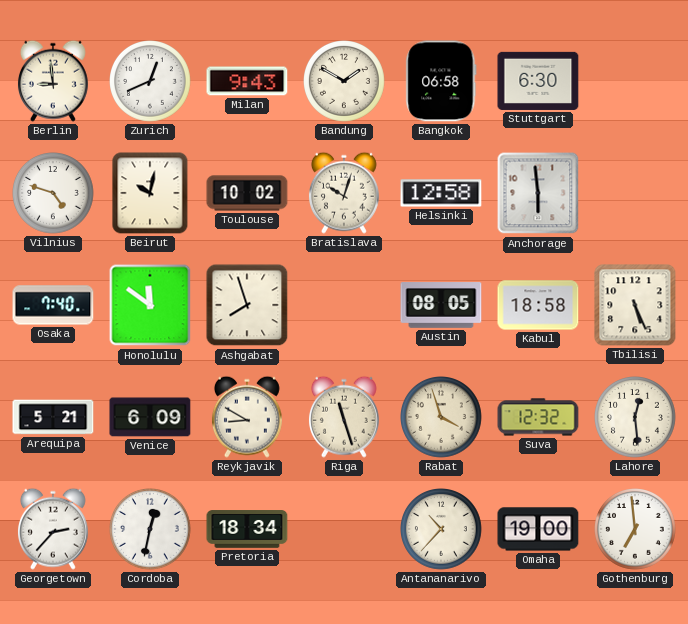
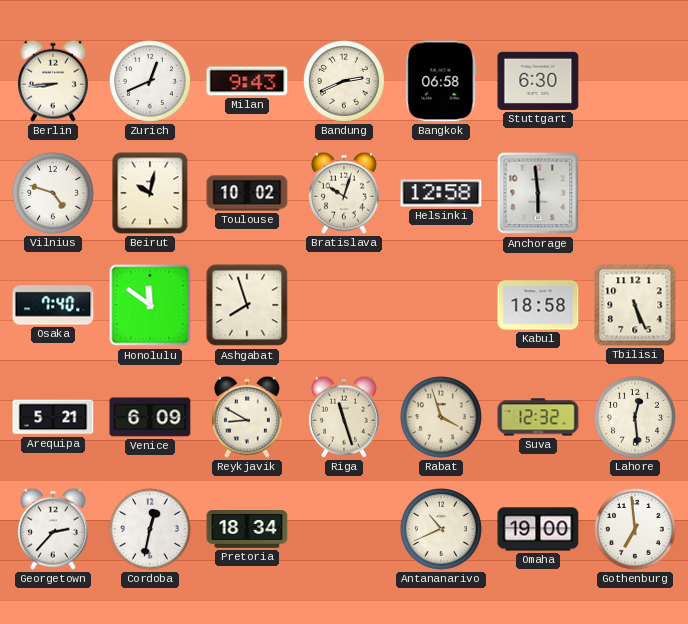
Berlin: 8:59 -> 8:44 (53, 81)
Bandung: 1:50 -> 2:41 (345, 82)
Austin: 08:05 -> none (441, 305)
Antananarivo: 10:37 -> 10:41 (442, 530)
